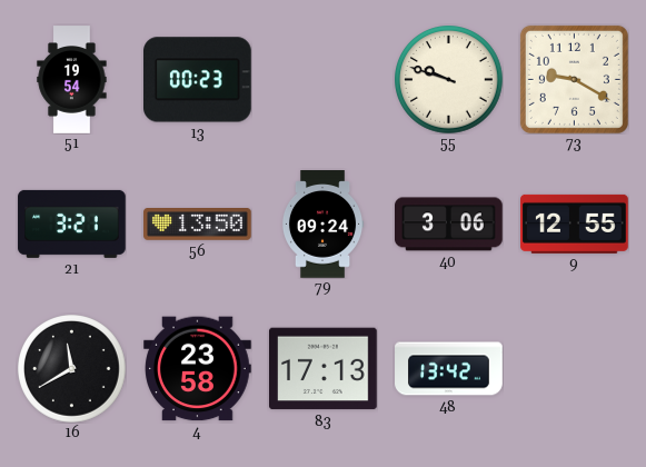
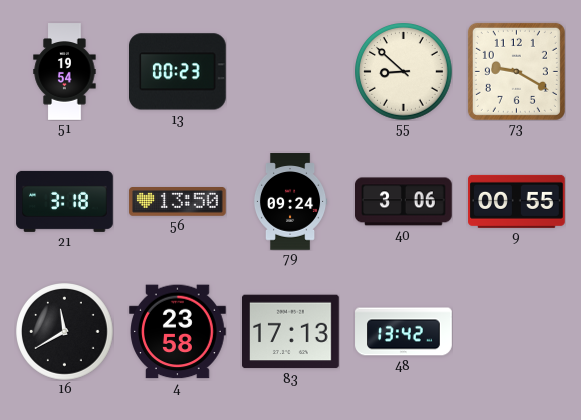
55: 9:48 -> 8:52 (404, 72)
21: 3:21 -> 3:18 (65, 201)
9: 12:55 -> 00:55 (517, 201)
